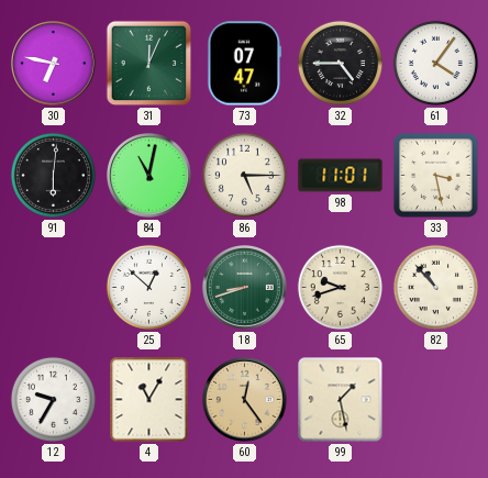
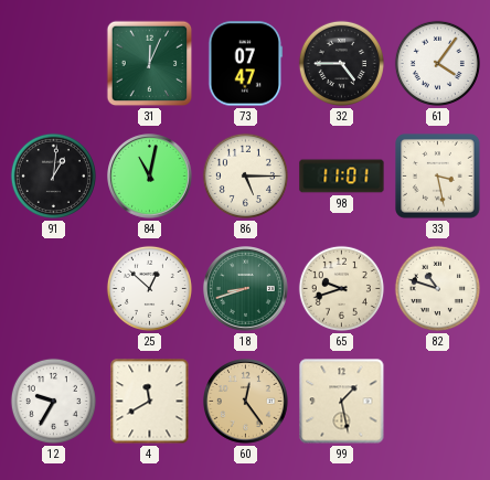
30: 6:47 -> none (54, 64)
91: 6:01 -> 1:01 (53, 175)
82: 10:53 -> 10:48 (437, 288)
4: 11:05 -> 11:40 (150, 402)
